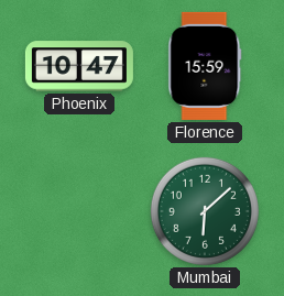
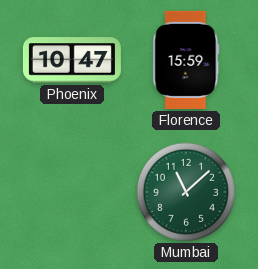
Mumbai: 6:08 -> 11:08 (186, 192)
